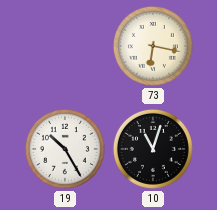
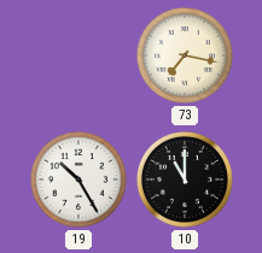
73: 6:17 -> 7:17 (185, 55)
10: 11:03 -> 11:00 (185, 180)
